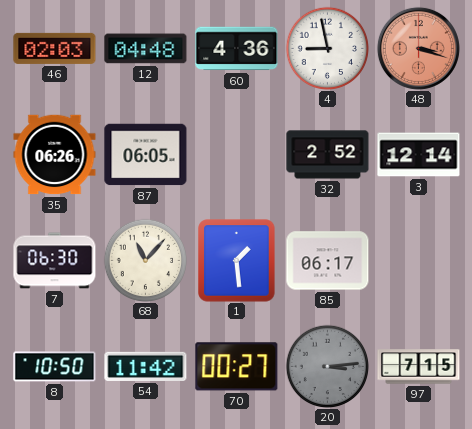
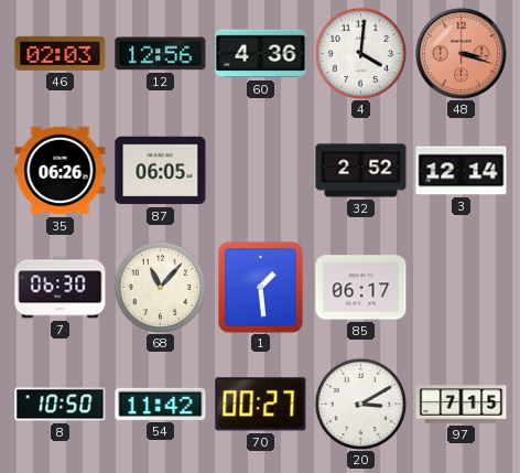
12: 04:48 -> 12:56 (161, 54)
4: 8:58 -> 4:01 (360, 53)
20: 3:14 -> 3:10 (360, 404)
20 dial: grey -> white (360, 404)
